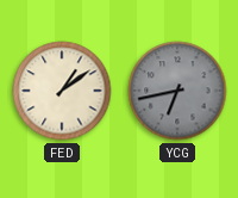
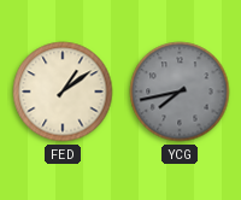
YCG: 6:43 -> 7:43 (180, 92)
